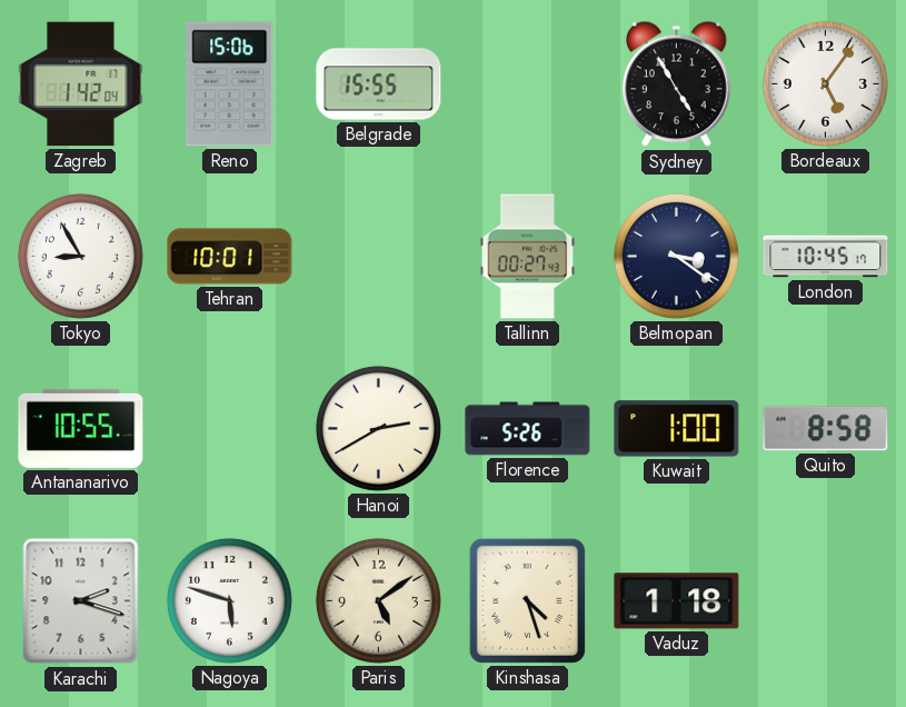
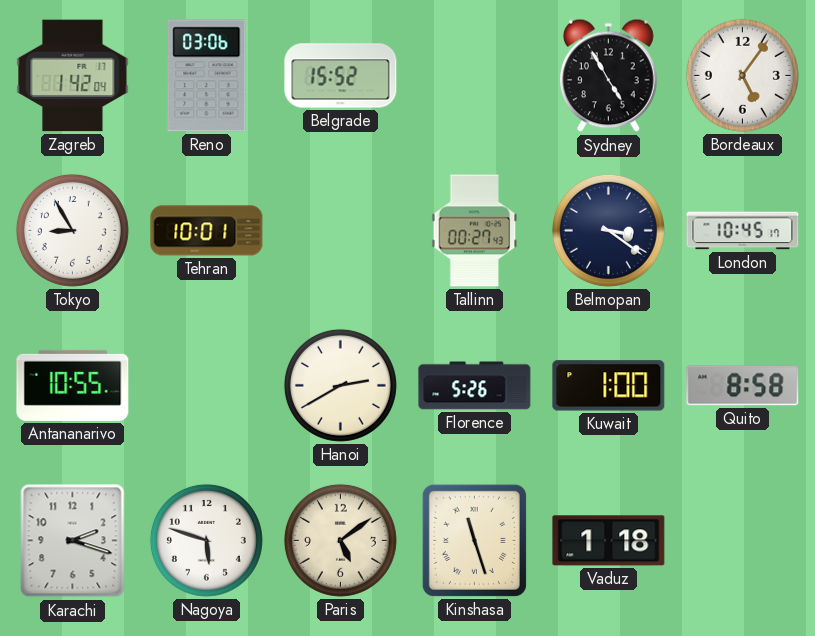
Reno: 15:06 -> 03:06 (207, 76)
Belgrade: 15:55 -> 15:52 (341, 76)
Kinshasa: 4:27 -> 11:27 (474, 540)
